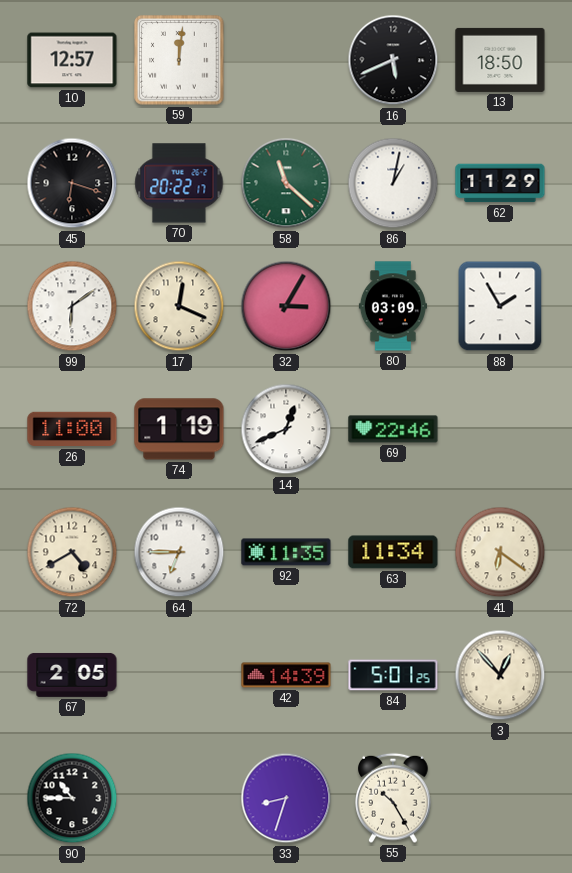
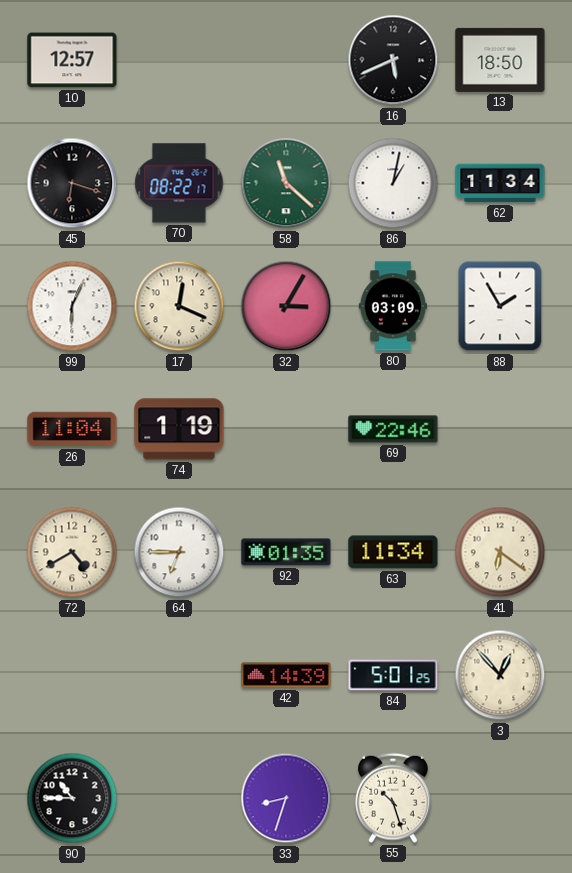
59: 12:01 -> none (179, 60)
70: 20:22 -> 08:22 (179, 183)
62: 11:29 -> 11:34 (500, 183)
99: 6:09 -> 6:04 (72, 306)
26: 11:00 -> 11:04 (72, 429)
14: 12:41 -> none (286, 429)
92: 11:35 -> 01:35 (286, 552)
67: 2:05 -> none (72, 675)
55: 10:25 -> 10:27 (393, 798)
